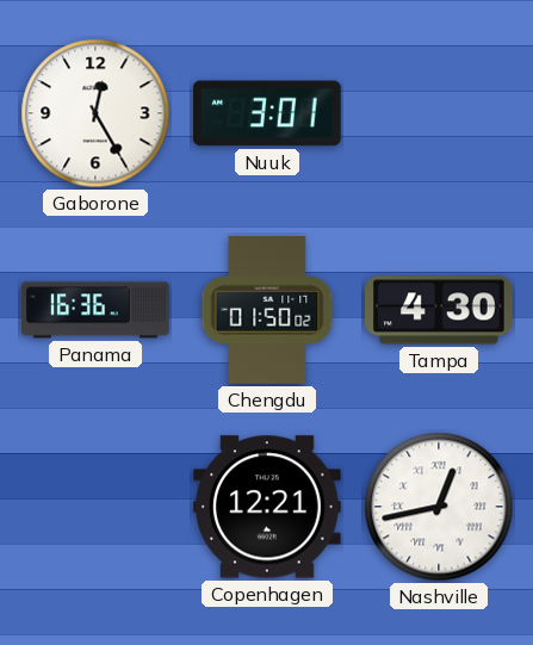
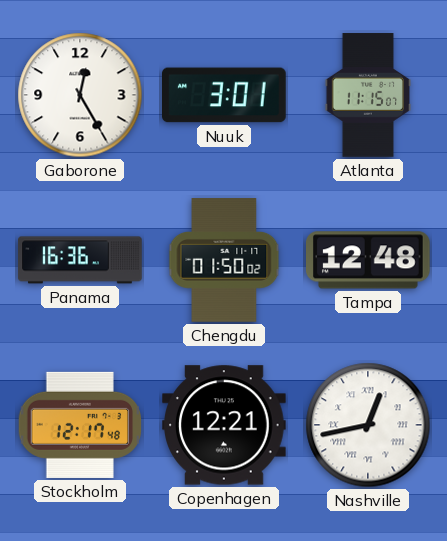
Atlanta: none -> 11:15 (367, 95)
Tampa: 4:30 -> 12:48 (369, 260)
Stockholm: none -> 12:17 (79, 425)
